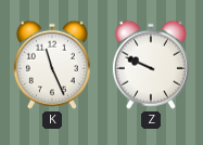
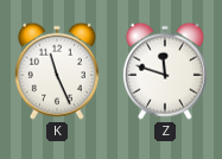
Z: 9:49 -> 11:48 (165, 71)
